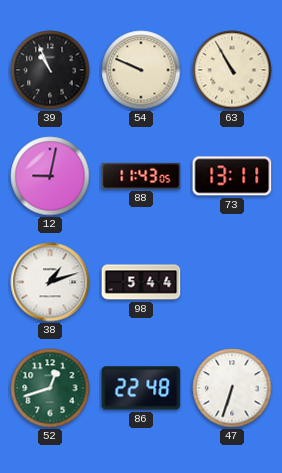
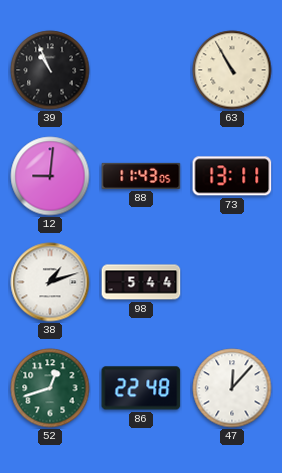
54: 9:49 -> none (141, 70)
12: 9:02 -> 9:01 (50, 176)
47: 6:33 -> 12:07 (232, 388)
